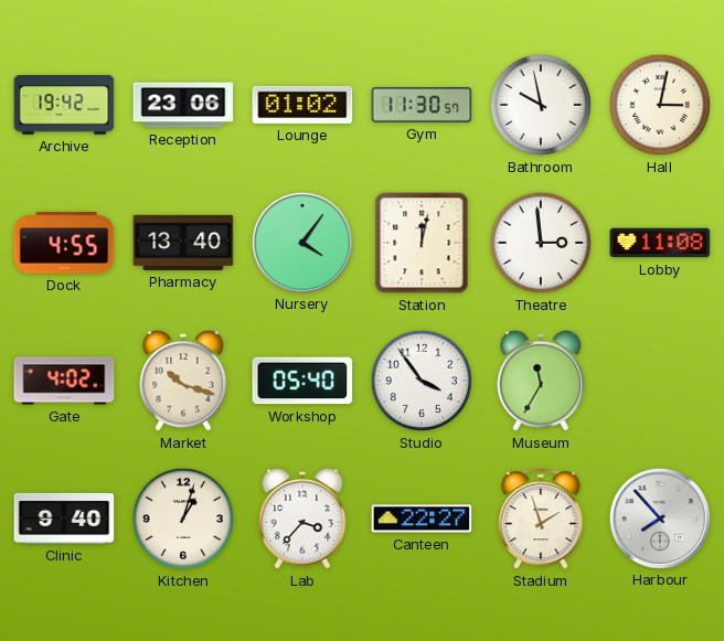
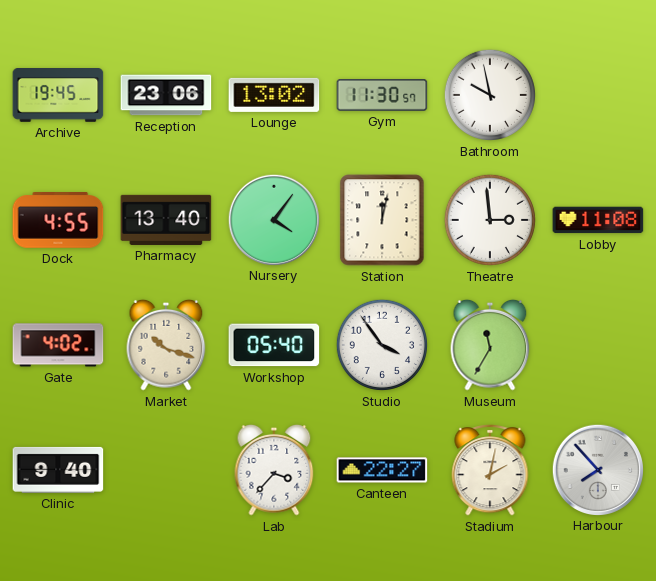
Archive: 19:42 -> 19:45 (58, 96)
Lounge: 01:02 -> 13:02 (274, 95)
Hall: 3:02 -> none (660, 105)
Kitchen: 1:03 -> none (183, 519)
Stadium: 1:57 -> 2:02 (490, 470)
